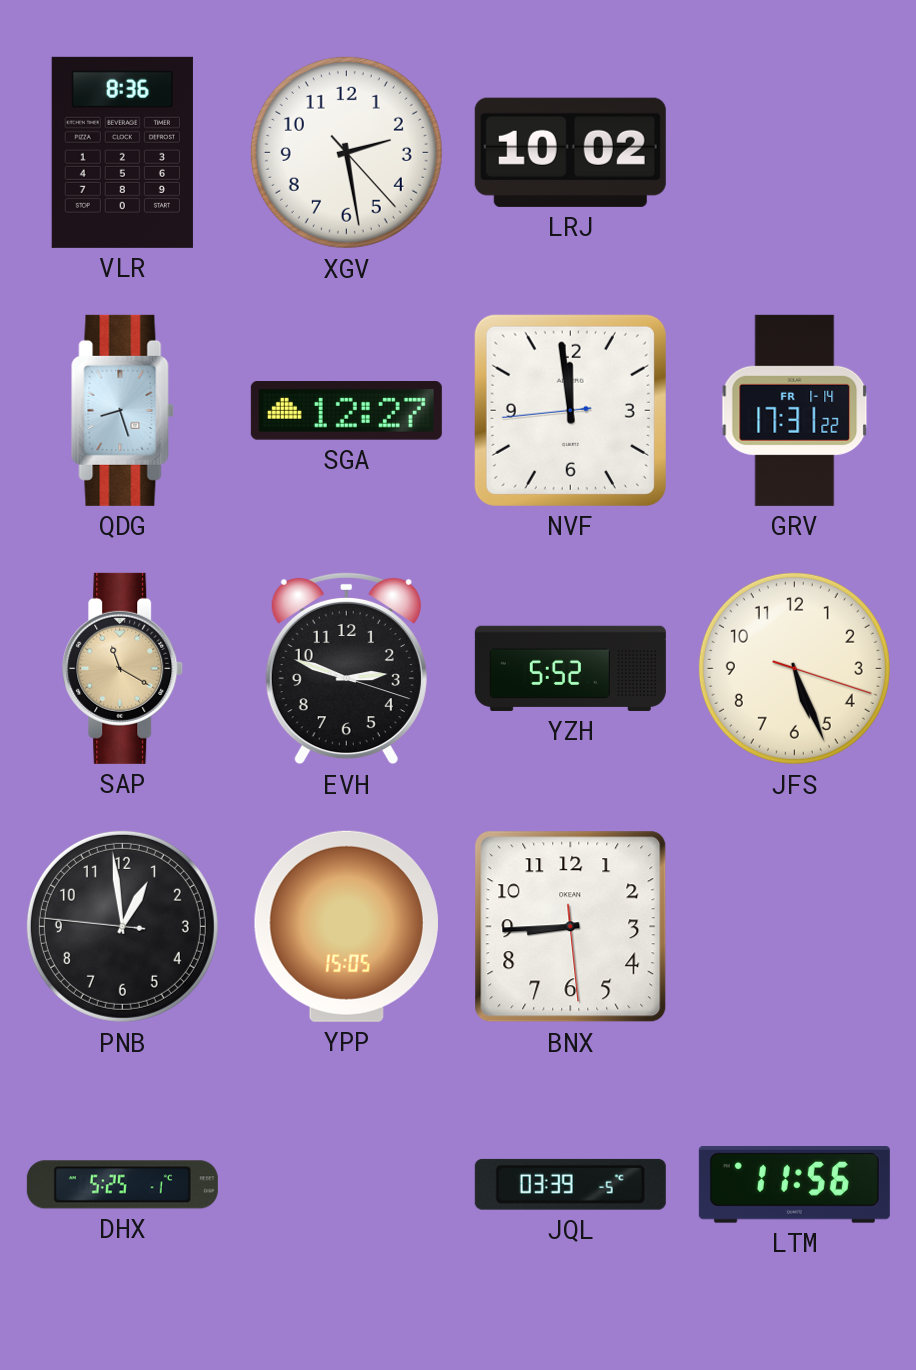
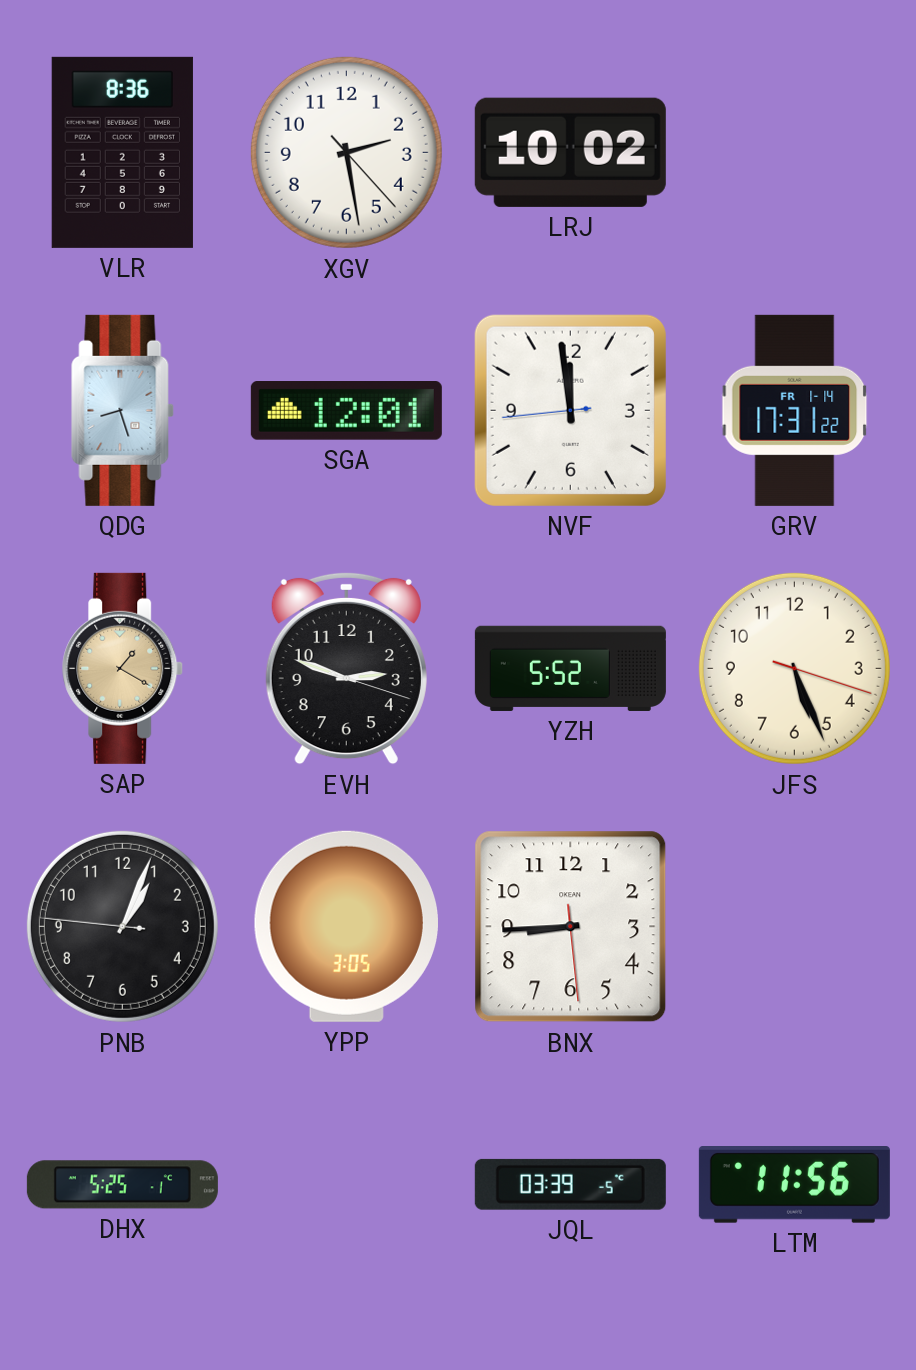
SGA: 12:27 -> 12:01 (346, 411)
SAP: 11:20 -> 1:20 (123, 668)
PNB: 12:58 -> 1:03 (122, 926)
YPP: 15:05 -> 3:05 (346, 926)
